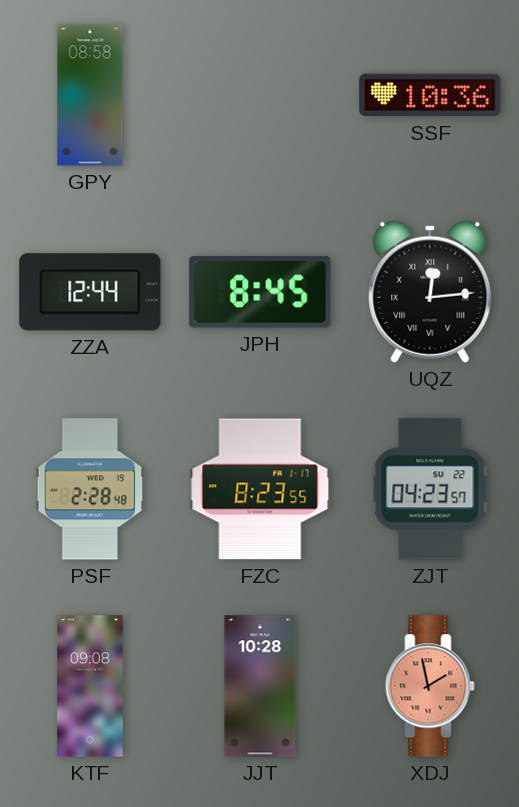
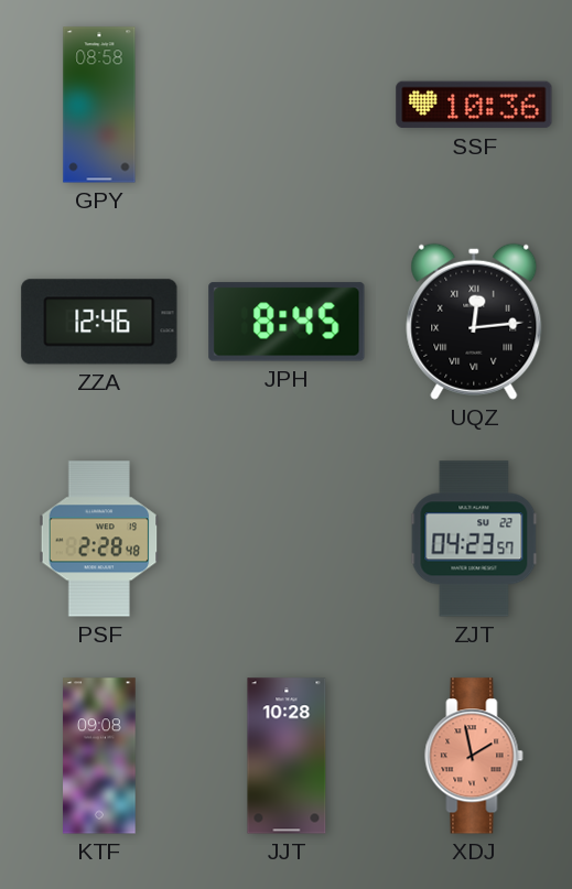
ZZA: 12:44 -> 12:46 (99, 322)
FZC: 8:23 -> none (260, 489)
